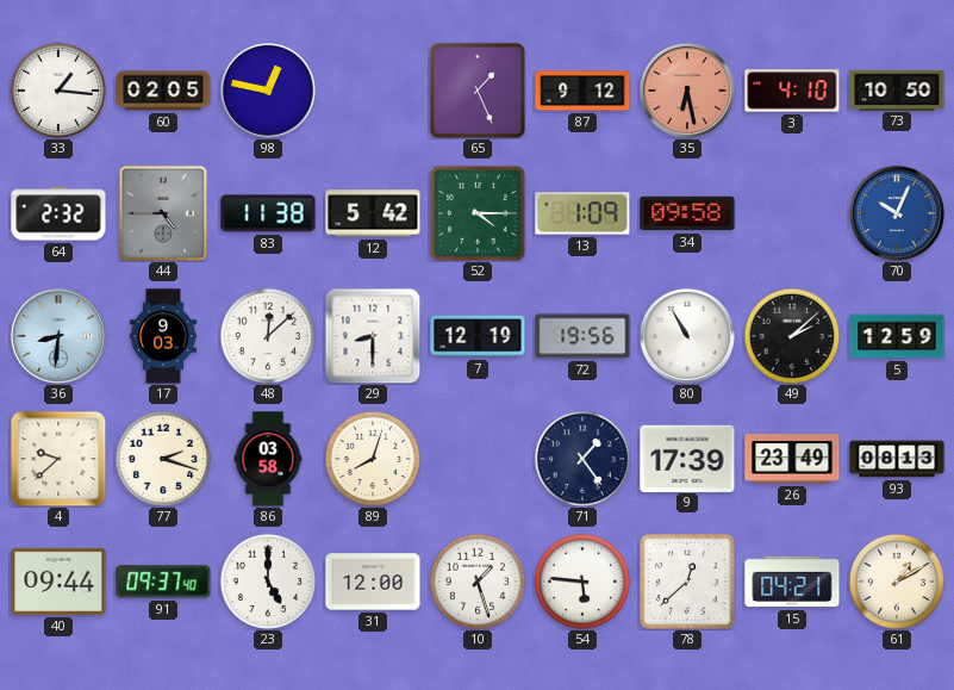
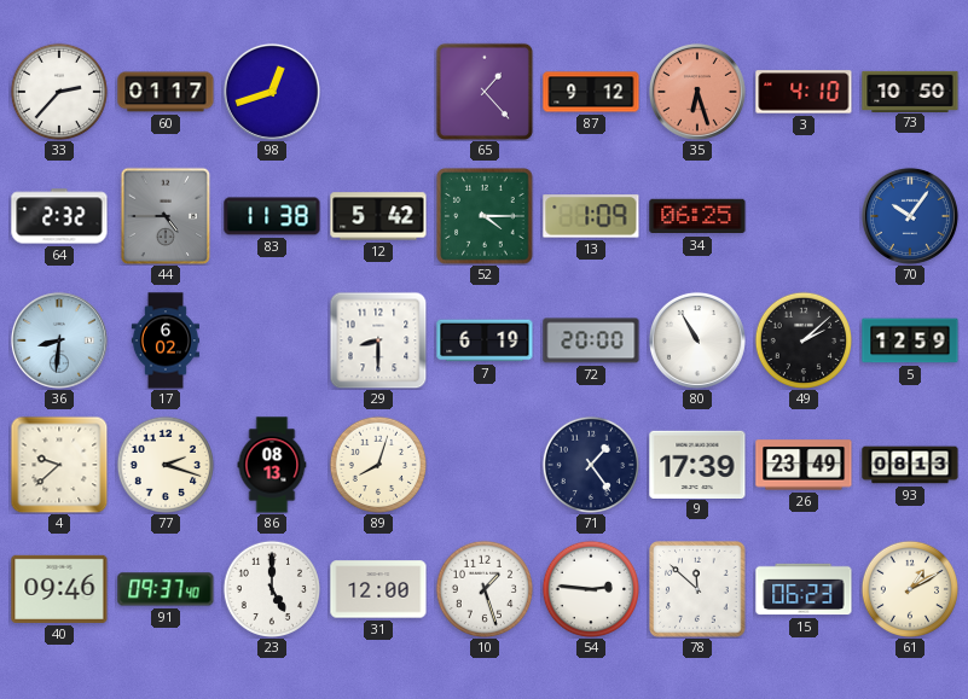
33: 1:16 -> 2:37 (58, 91)
60: 02:05 -> 01:17 (166, 92)
98: 12:47 -> 12:42 (272, 92)
65: 1:26 -> 1:23 (485, 92)
35: 6:28 -> 6:27 (697, 92)
34: 09:58 -> 06:25 (697, 216)
70: 10:04 -> 10:06 (910, 216)
17: 9:03 -> 6:02 (166, 340)
48: 12:08 -> none (267, 335)
7: 12:19 -> 6:19 (485, 340)
72: 19:56 -> 20:00 (591, 340)
86: 03:58 -> 08:13 (272, 465)
40: 09:44 -> 09:46 (59, 589)
54: 5:46 -> 2:46 (590, 588)
78: 12:38 -> 11:52 (697, 589)
15: 04:21 -> 06:23 (804, 589)
